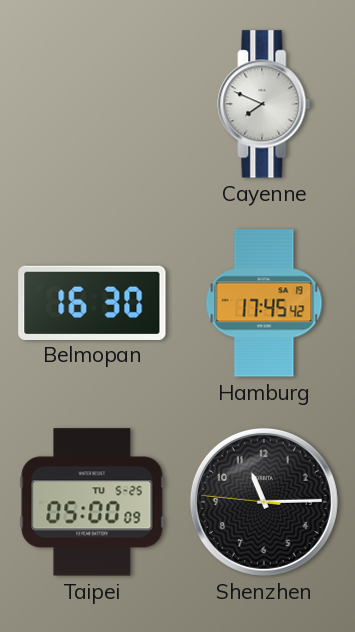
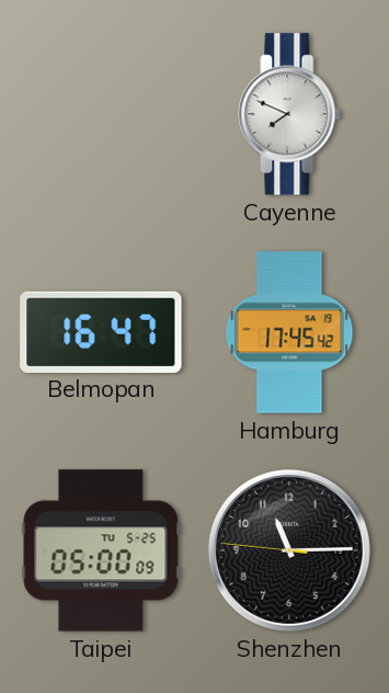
Belmopan: 16:30 -> 16:47 (101, 331)
